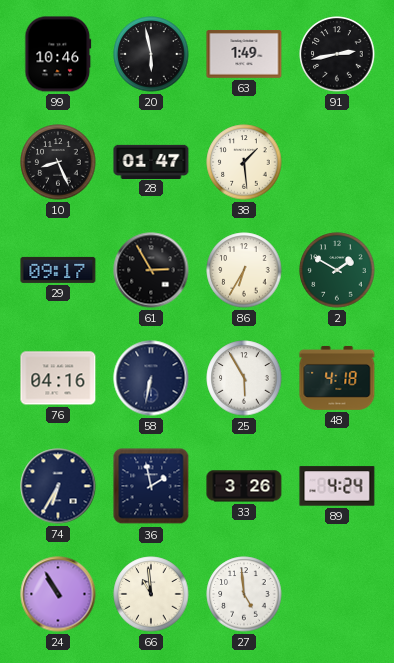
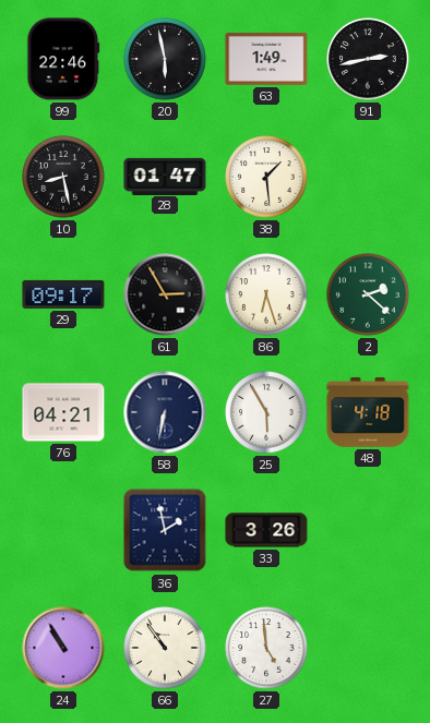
99: 10:46 -> 22:46 (63, 59)
10: 8:26 -> 8:28 (63, 177)
86: 6:35 -> 6:27 (266, 294)
2: 1:50 -> 2:22 (368, 294)
76: 04:16 -> 04:21 (63, 412)
74: 6:35 -> none (58, 486)
89: 4:24 -> none (337, 486)
66: 10:59 -> 10:54 (165, 648)
